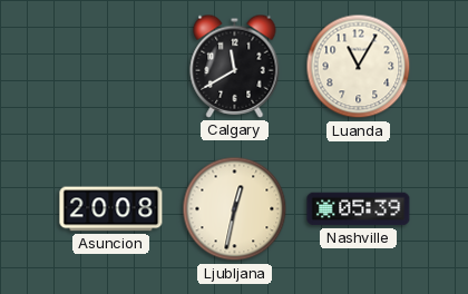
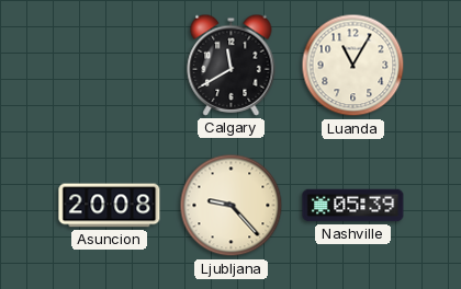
Ljubljana: 12:32 -> 9:23 (232, 206)
